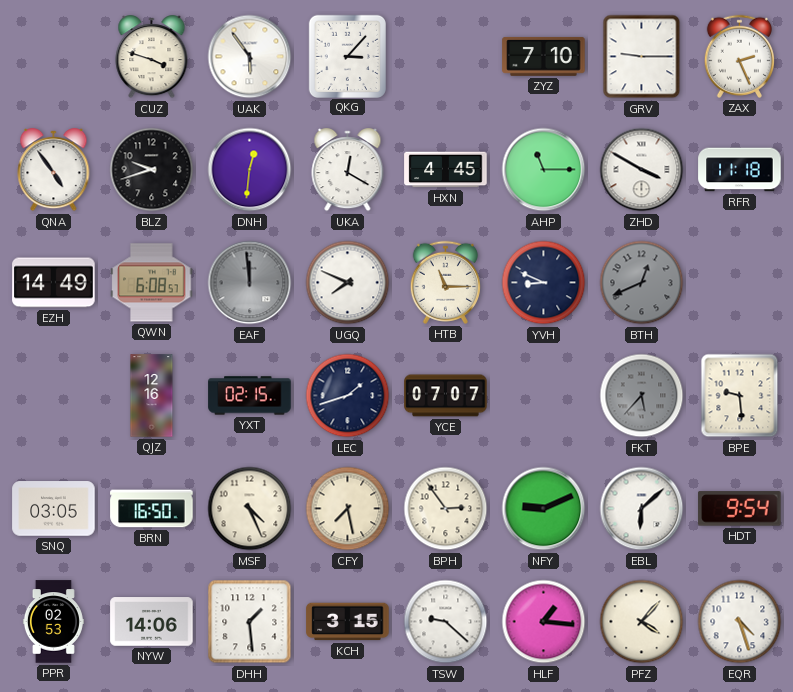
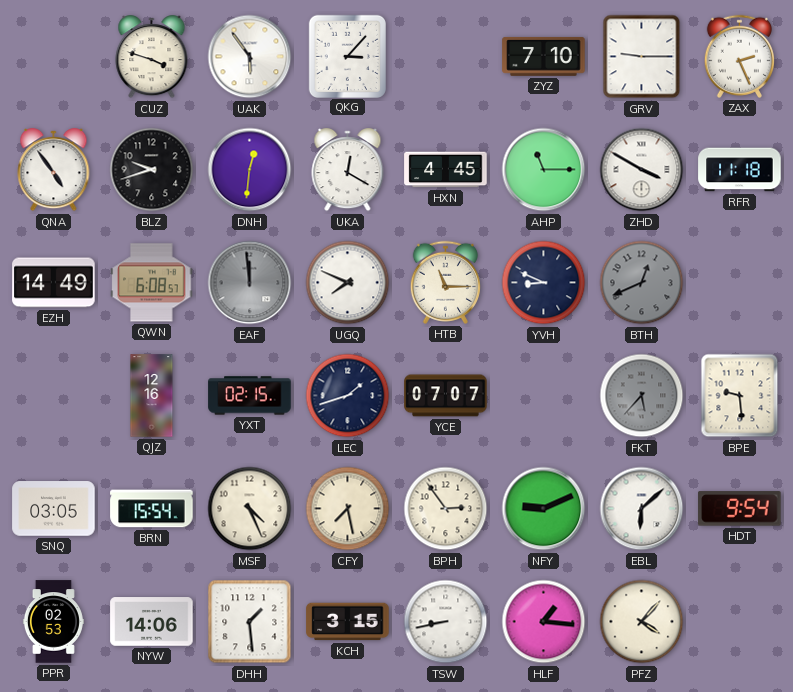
BRN: 16:50 -> 15:54 (152, 509)
TSW: 9:22 -> 8:43 (446, 622)
EQR: 4:27 -> none (740, 622)
